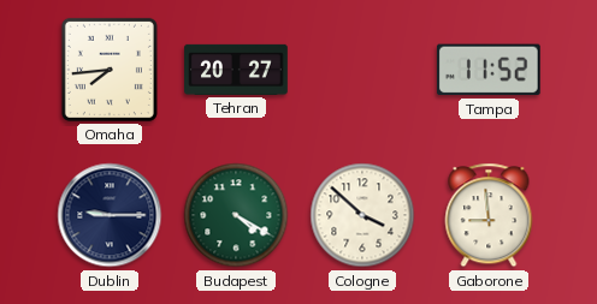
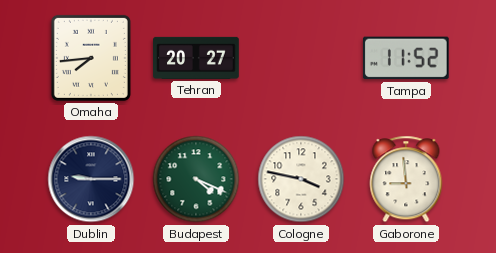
Budapest: 4:20 -> 4:19 (196, 179)
Cologne: 3:52 -> 3:47 (301, 179)
